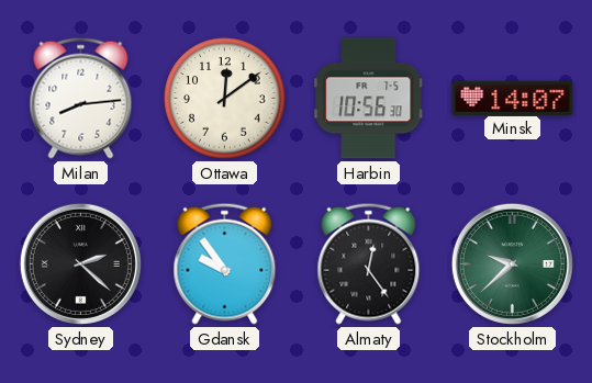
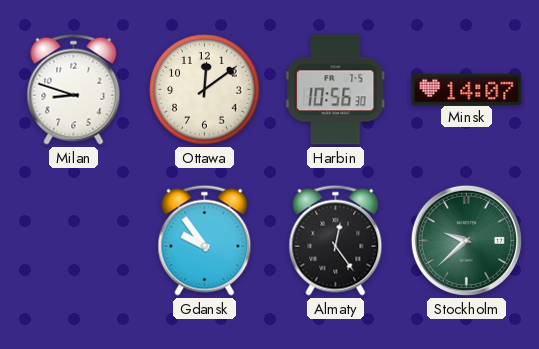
Milan: 8:14 -> 8:48 (74, 89)
Sydney: 2:22 -> none (80, 263)
